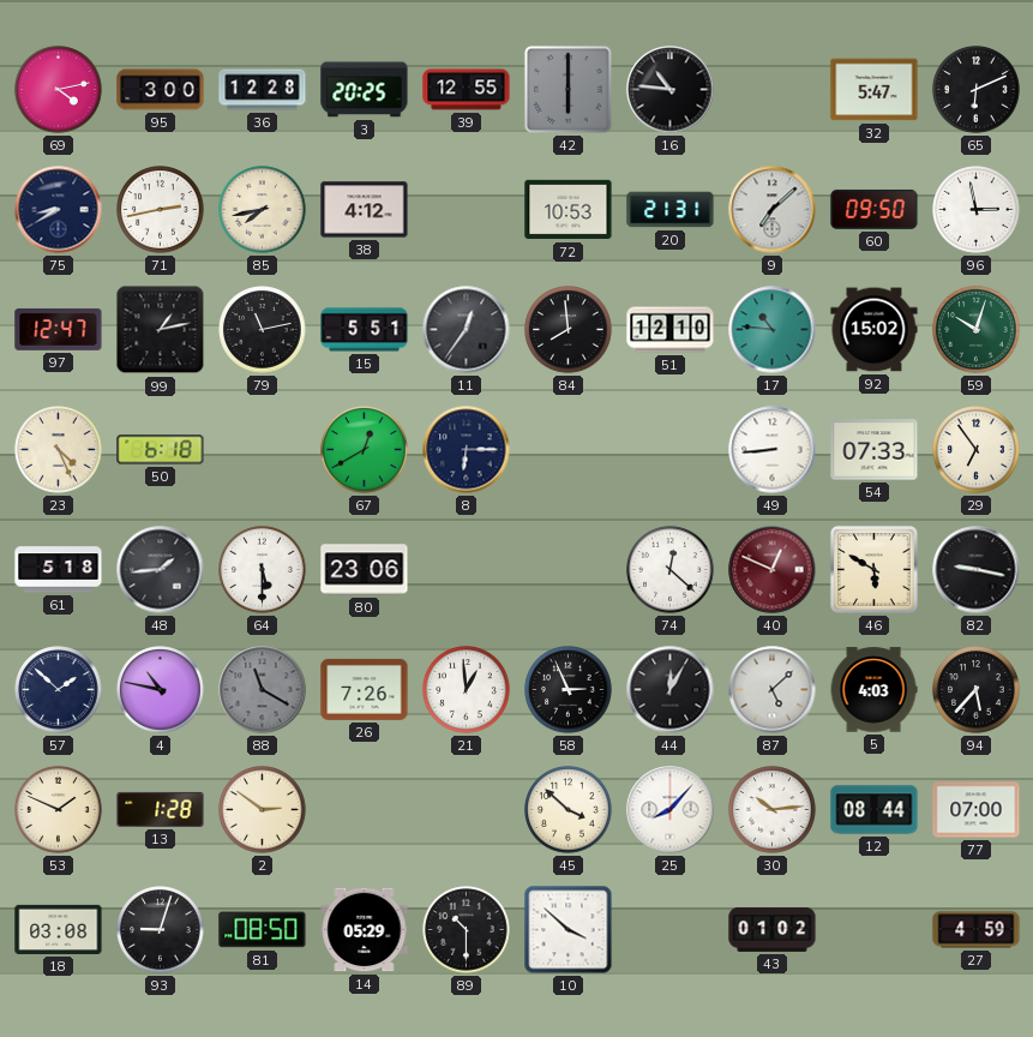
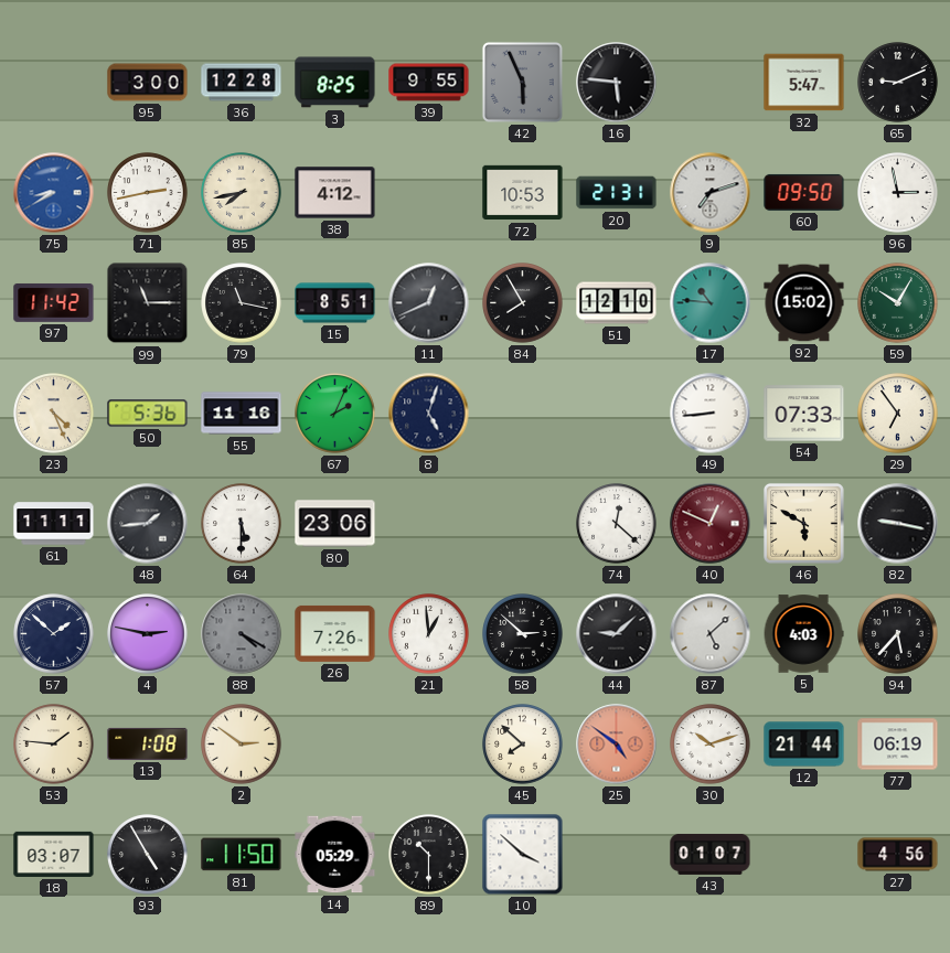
69: 4:13 -> none (59, 90)
3: 20:25 -> 8:25 (335, 83)
39: 12:55 -> 9:55 (429, 83)
42: 6:00 -> 5:56 (522, 82)
16: 10:46 -> 5:46 (617, 83)
65: 6:11 -> 9:11 (898, 83)
75 dial: navy -> blue (54, 193)
9: 7:08 -> 7:12 (711, 193)
97: 12:47 -> 11:42 (54, 302)
99: 1:13 -> 11:15 (148, 303)
79: 11:13 -> 11:17 (242, 303)
15: 5:51 -> 8:51 (335, 303)
11: 12:36 -> 12:41 (429, 303)
84: 7:59 -> 7:55 (523, 303)
59: 10:03 -> 10:05 (898, 303)
50: 6:18 -> 5:36 (148, 414)
55: none -> 11:16 (242, 414)
67: 12:40 -> 2:04 (335, 414)
8: 6:15 -> 5:03 (429, 414)
61: 5:18 -> 11:11 (54, 524)
4: 10:47 -> 2:47 (148, 634)
88: 11:20 -> 4:20 (242, 634)
58: 2:56 -> 2:52 (523, 634)
44: 12:05 -> 9:08 (617, 634)
53: 1:49 -> 1:46 (54, 745)
13: 1:28 -> 1:08 (148, 743)
45: 3:52 -> 7:52 (523, 745)
25: 8:07 -> 4:51 (617, 745)
25 dial: white -> salmon (617, 745)
30: 10:14 -> 10:12 (711, 745)
12: 08:44 -> 21:44 (804, 745)
77: 07:00 -> 06:19 (898, 745)
18: 03:08 -> 03:07 (54, 854)
93: 9:03 -> 4:55 (148, 855)
81: 08:50 -> 11:50 (242, 855)
43: 01:02 -> 01:07 (711, 854)
27: 4:59 -> 4:56 (898, 855)
